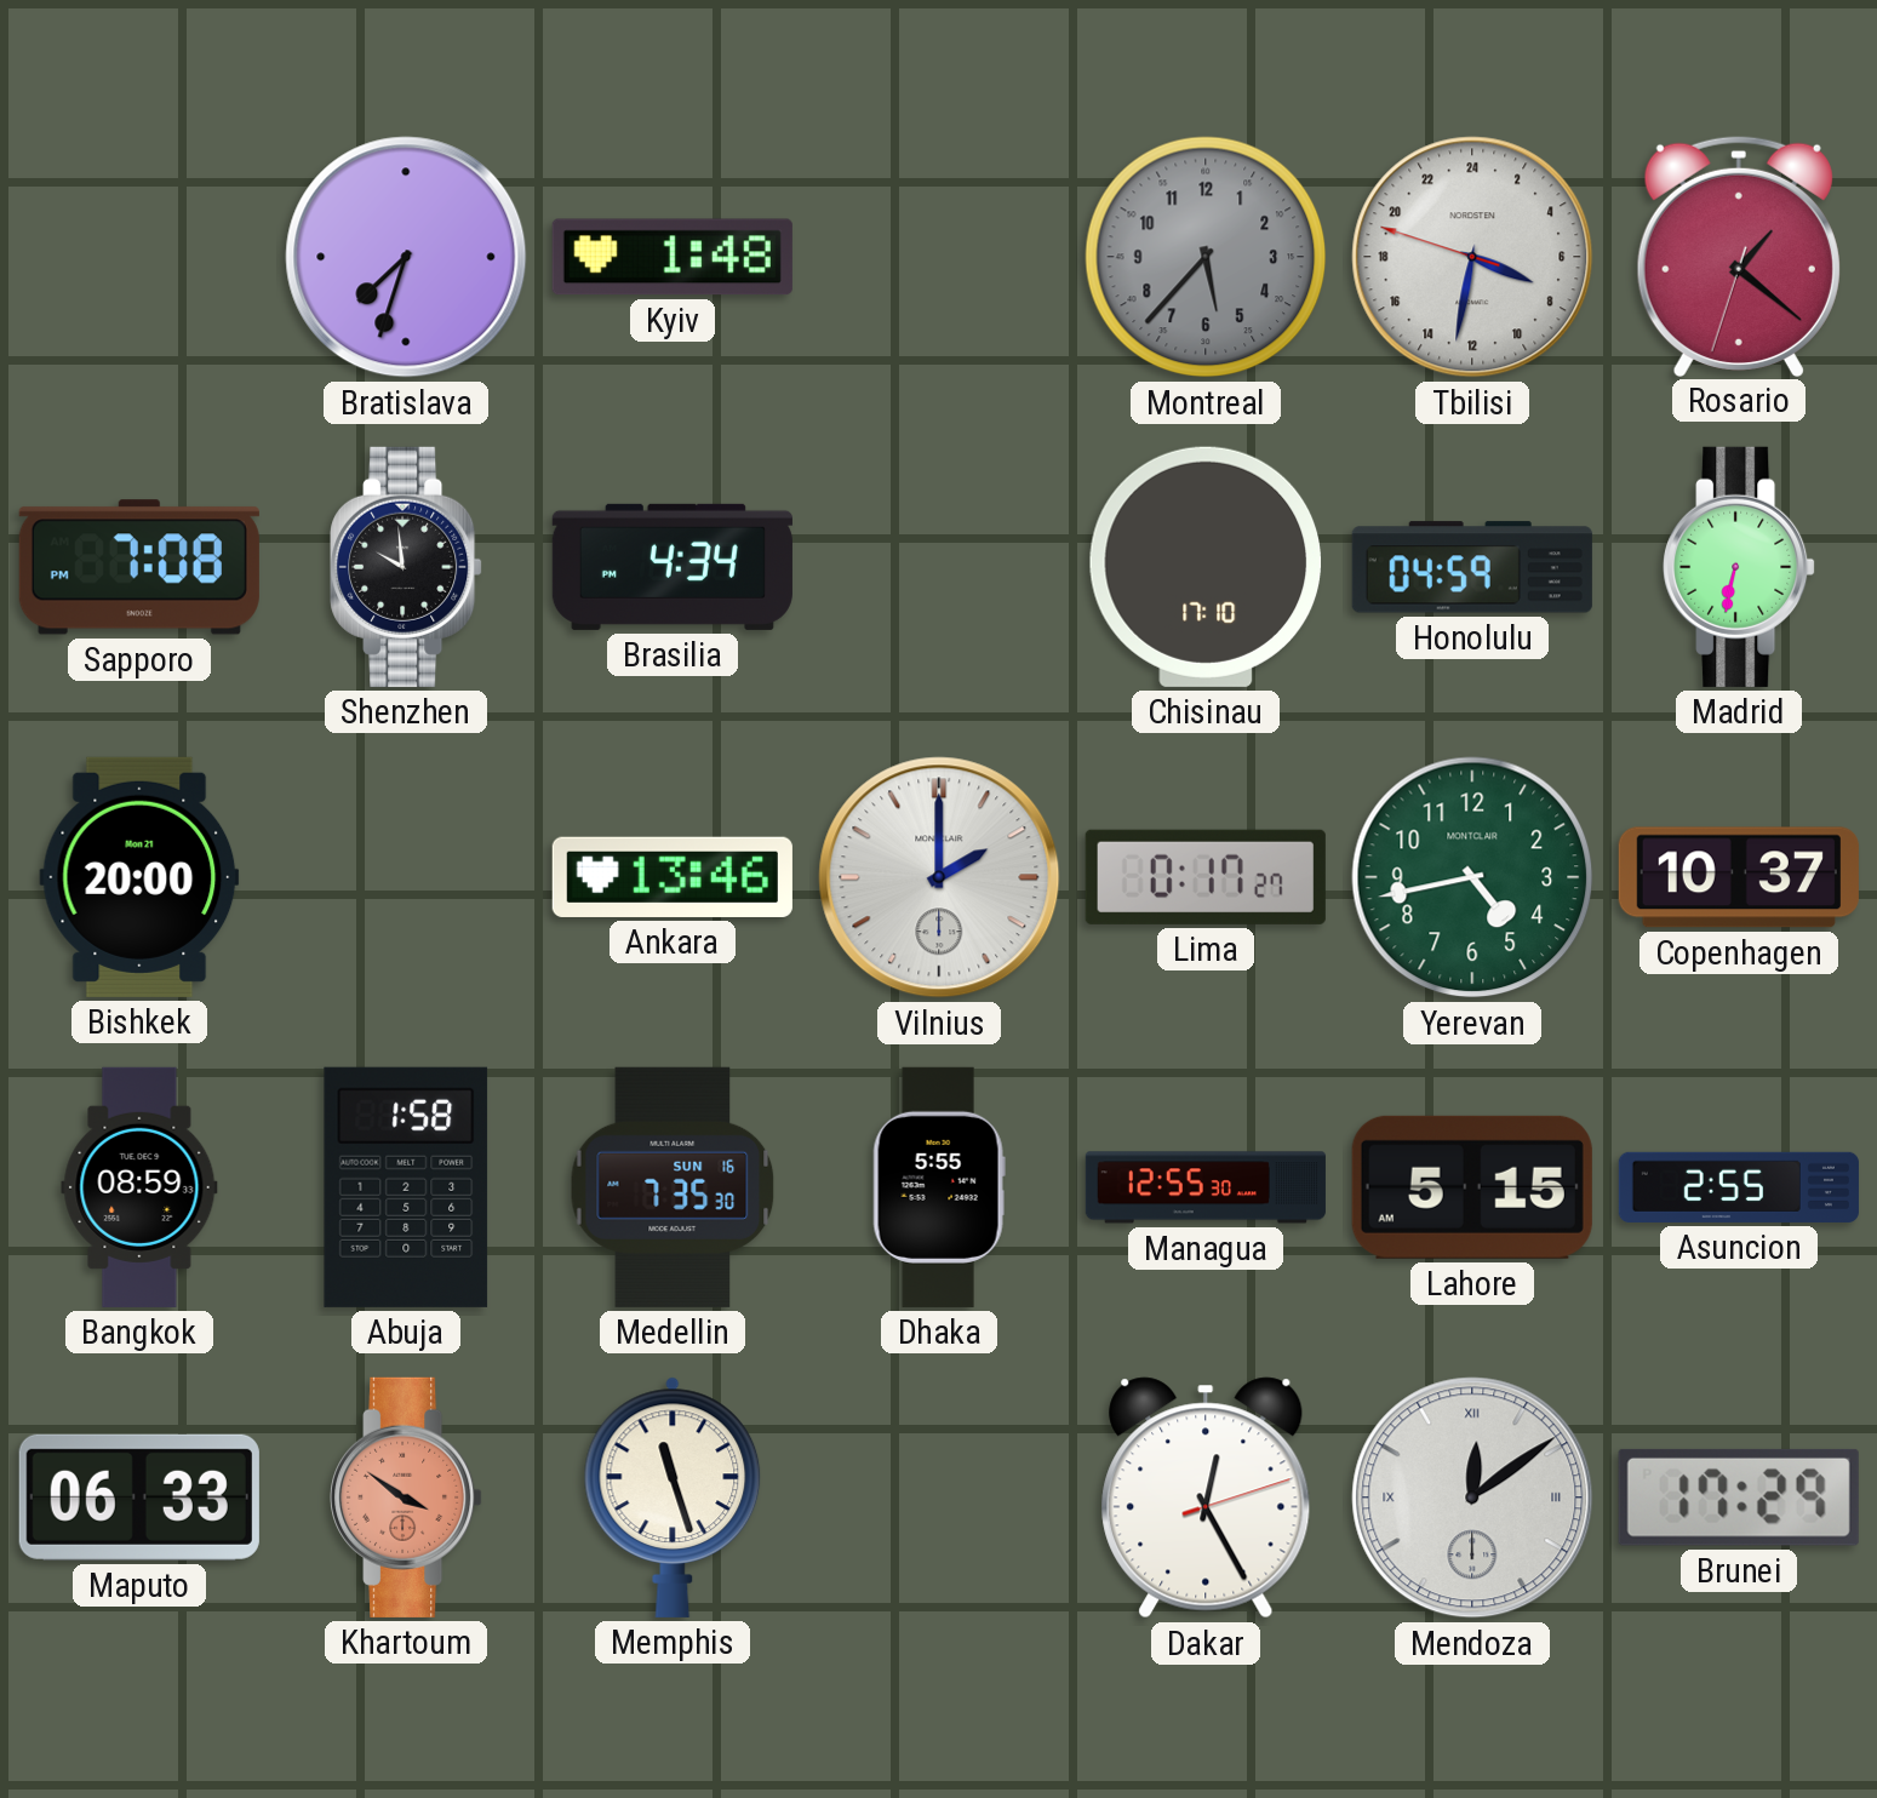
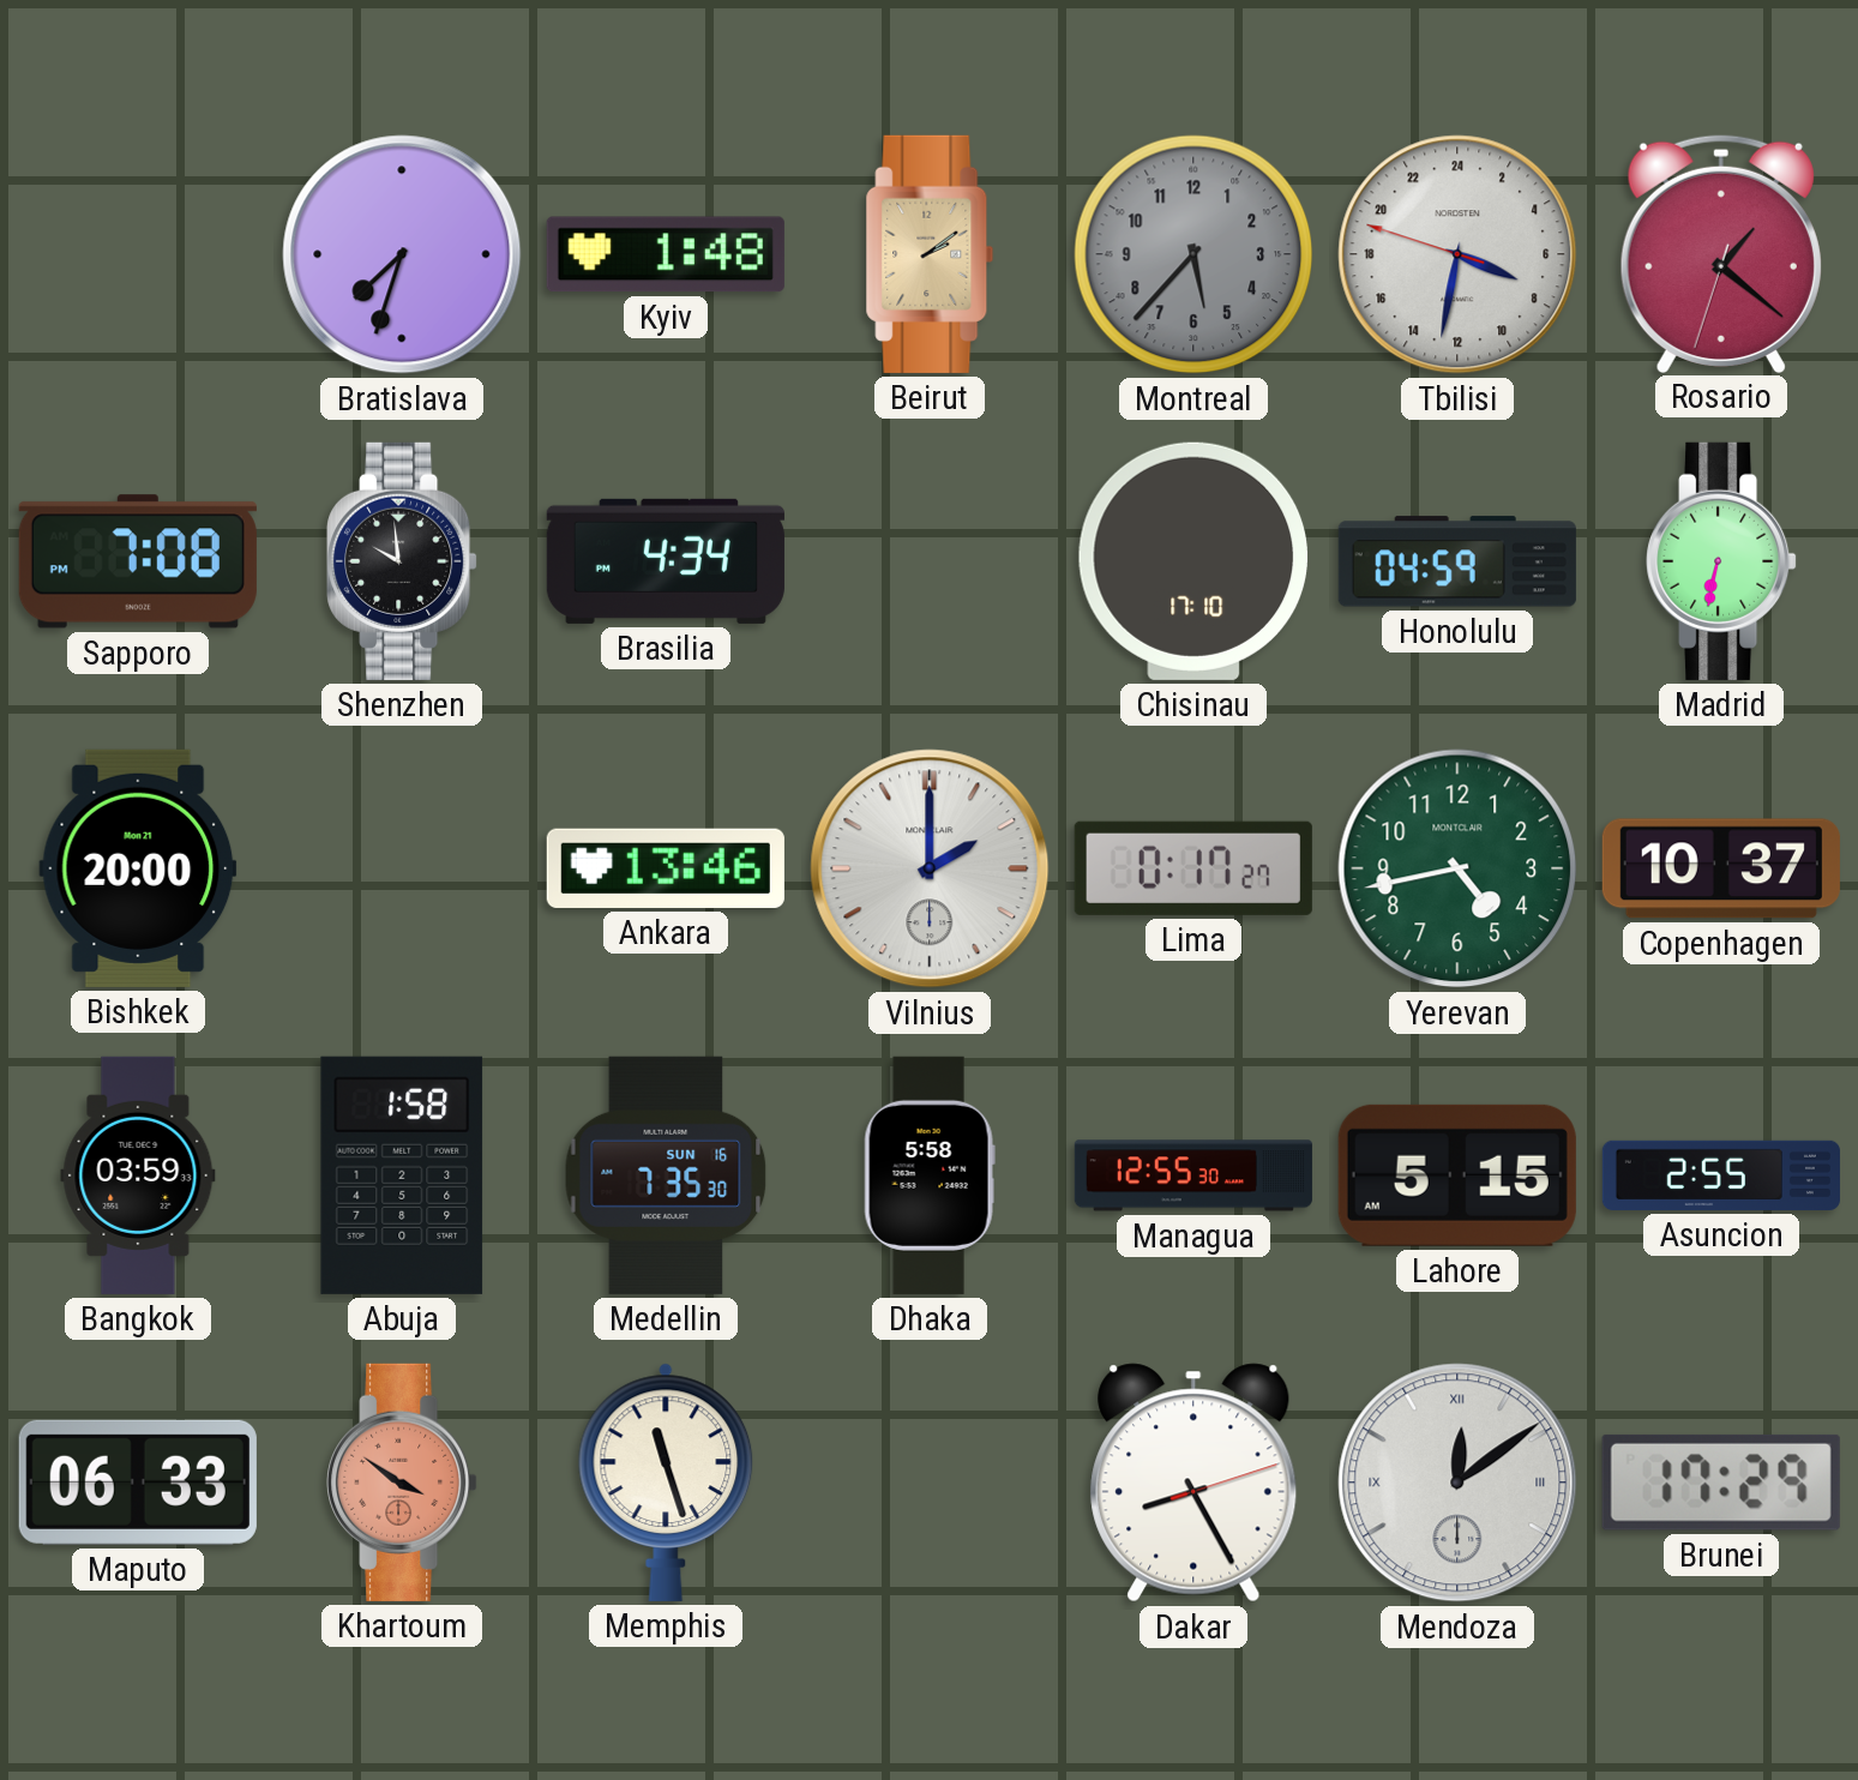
Beirut: none -> 2:09 (930, 254)
Bangkok: 08:59 -> 03:59 (138, 1175)
Dhaka: 5:55 -> 5:58 (930, 1175)
Dakar: 12:25 -> 8:25 (1193, 1483)
